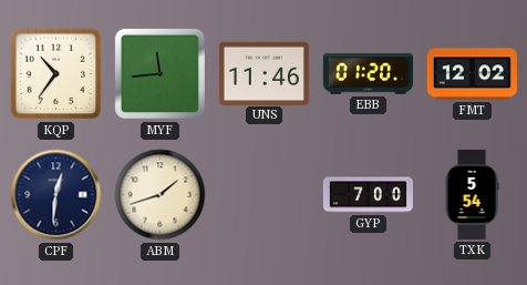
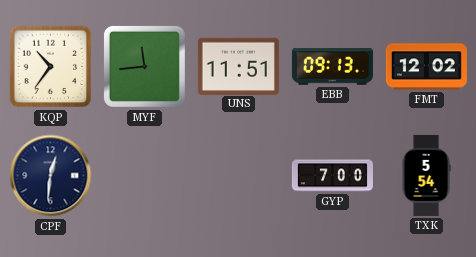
UNS: 11:46 -> 11:51 (238, 66)
EBB: 01:20 -> 09:13 (332, 67)
ABM: 1:42 -> none (161, 195)
